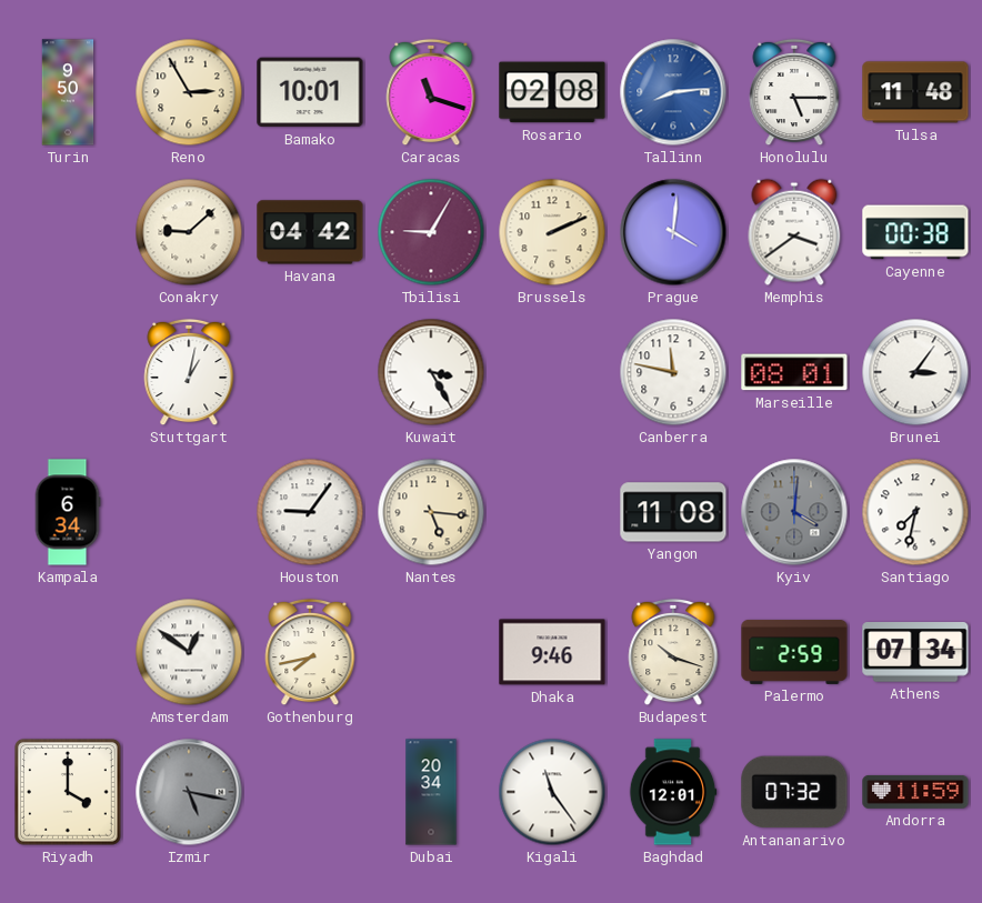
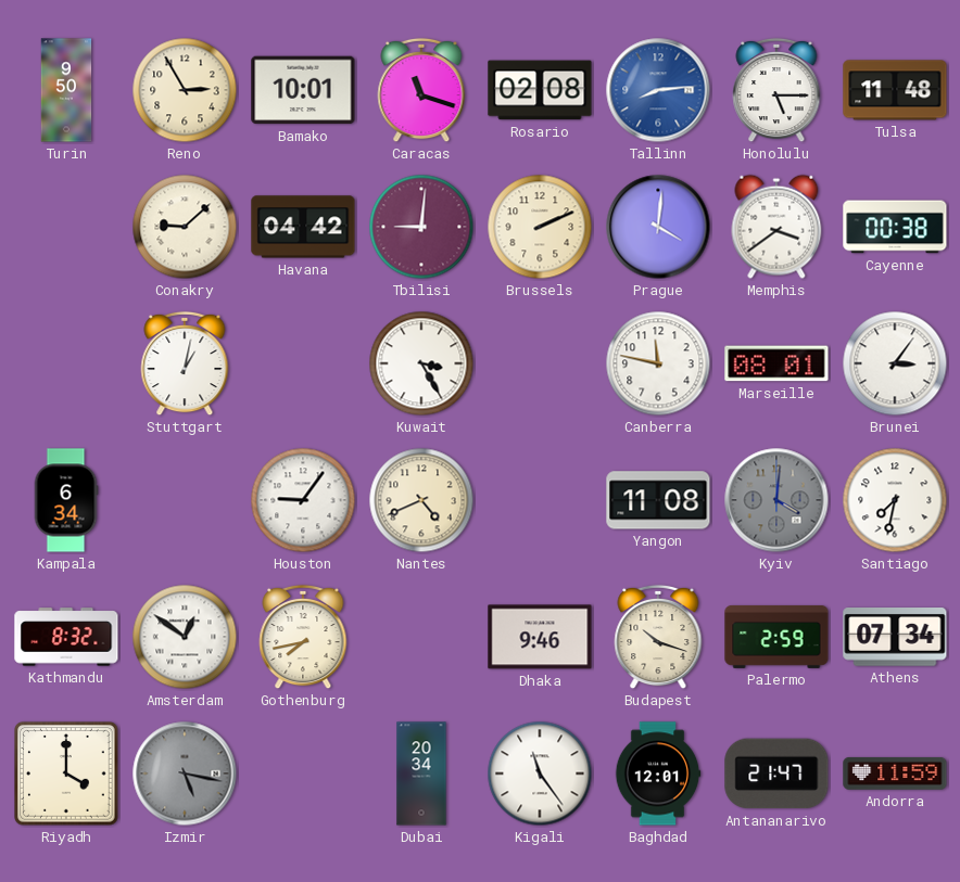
Tbilisi: 9:05 -> 9:01 (421, 227)
Nantes: 5:16 -> 4:41 (421, 500)
Kathmandu: none -> 8:32 (66, 637)
Antananarivo: 07:32 -> 21:47 (776, 774)
